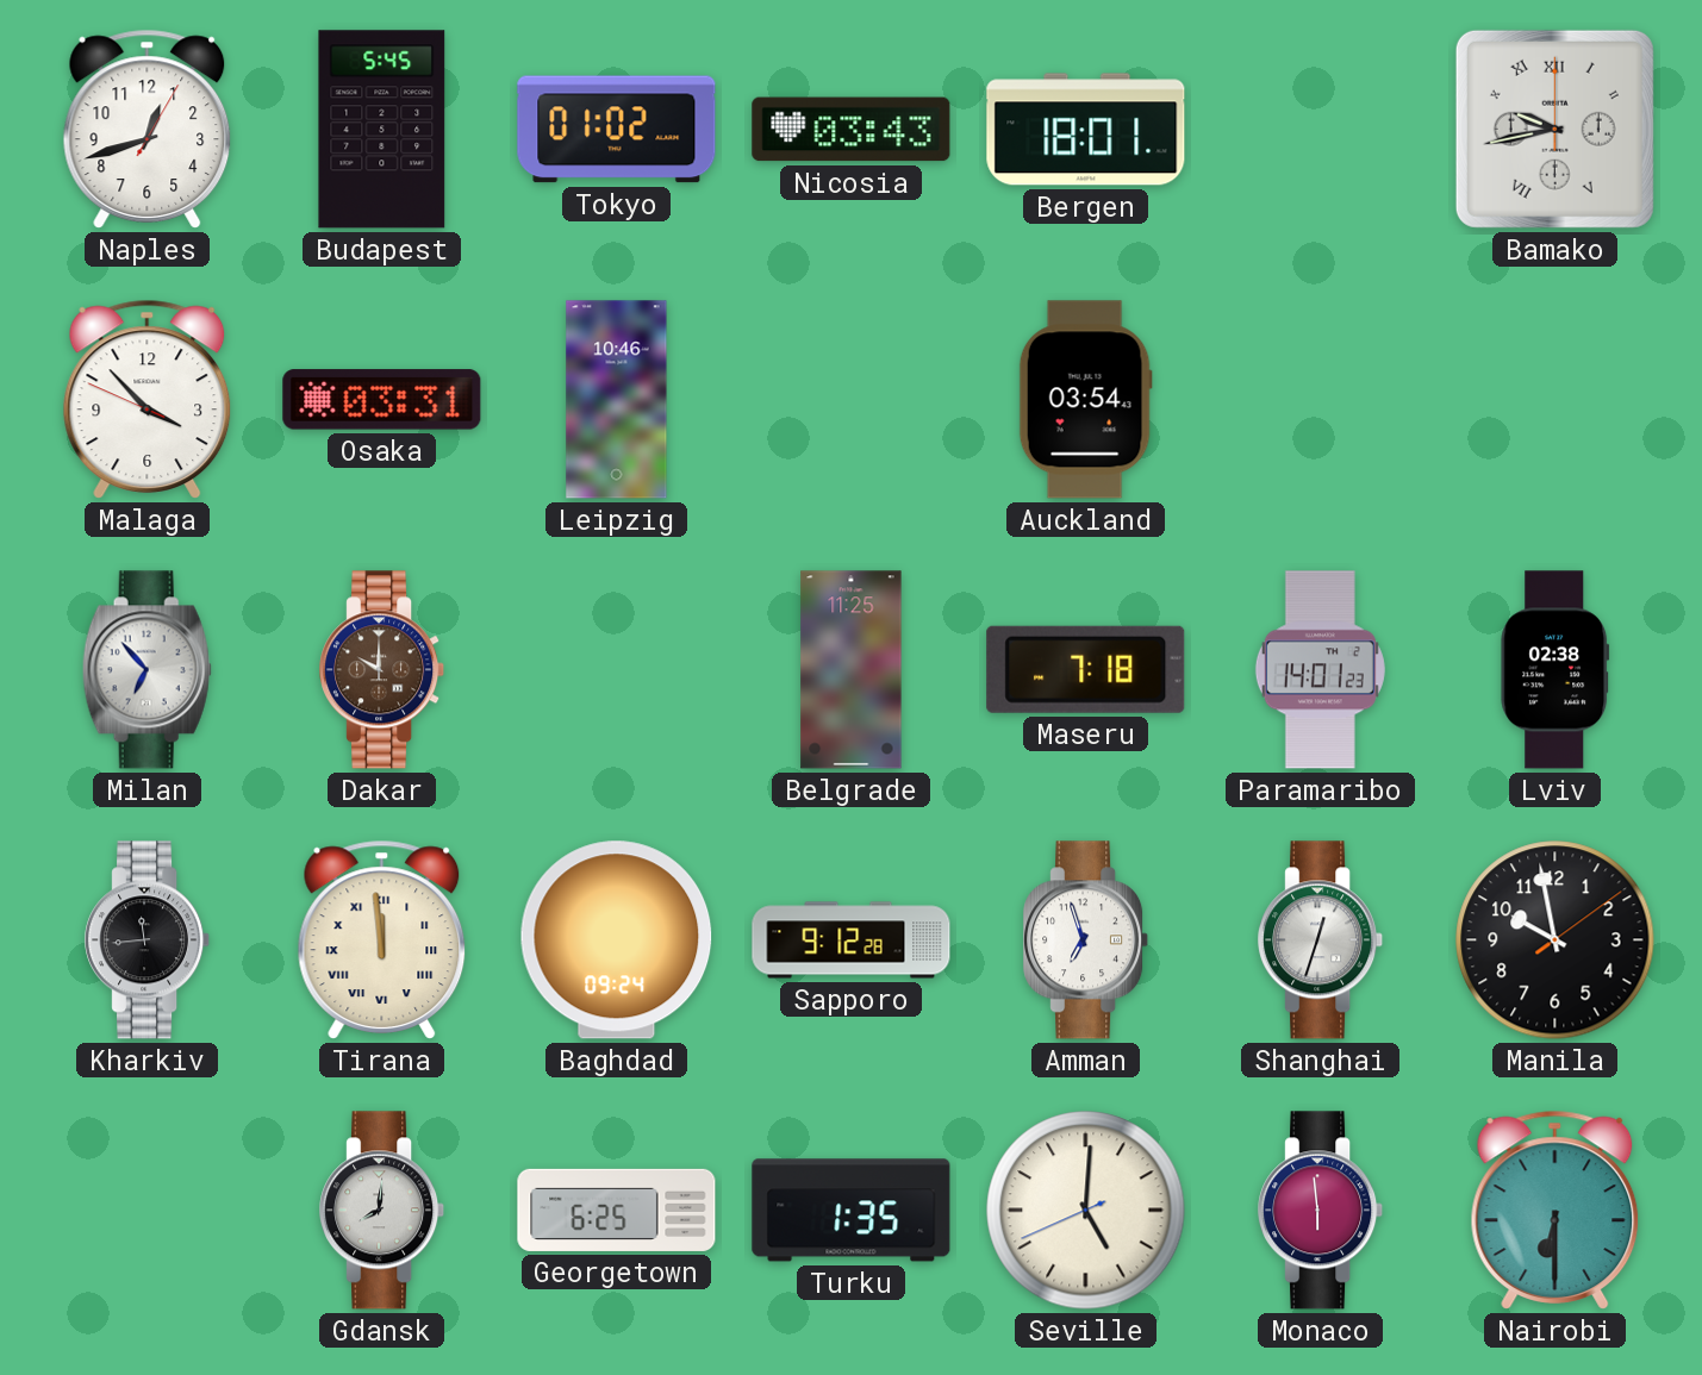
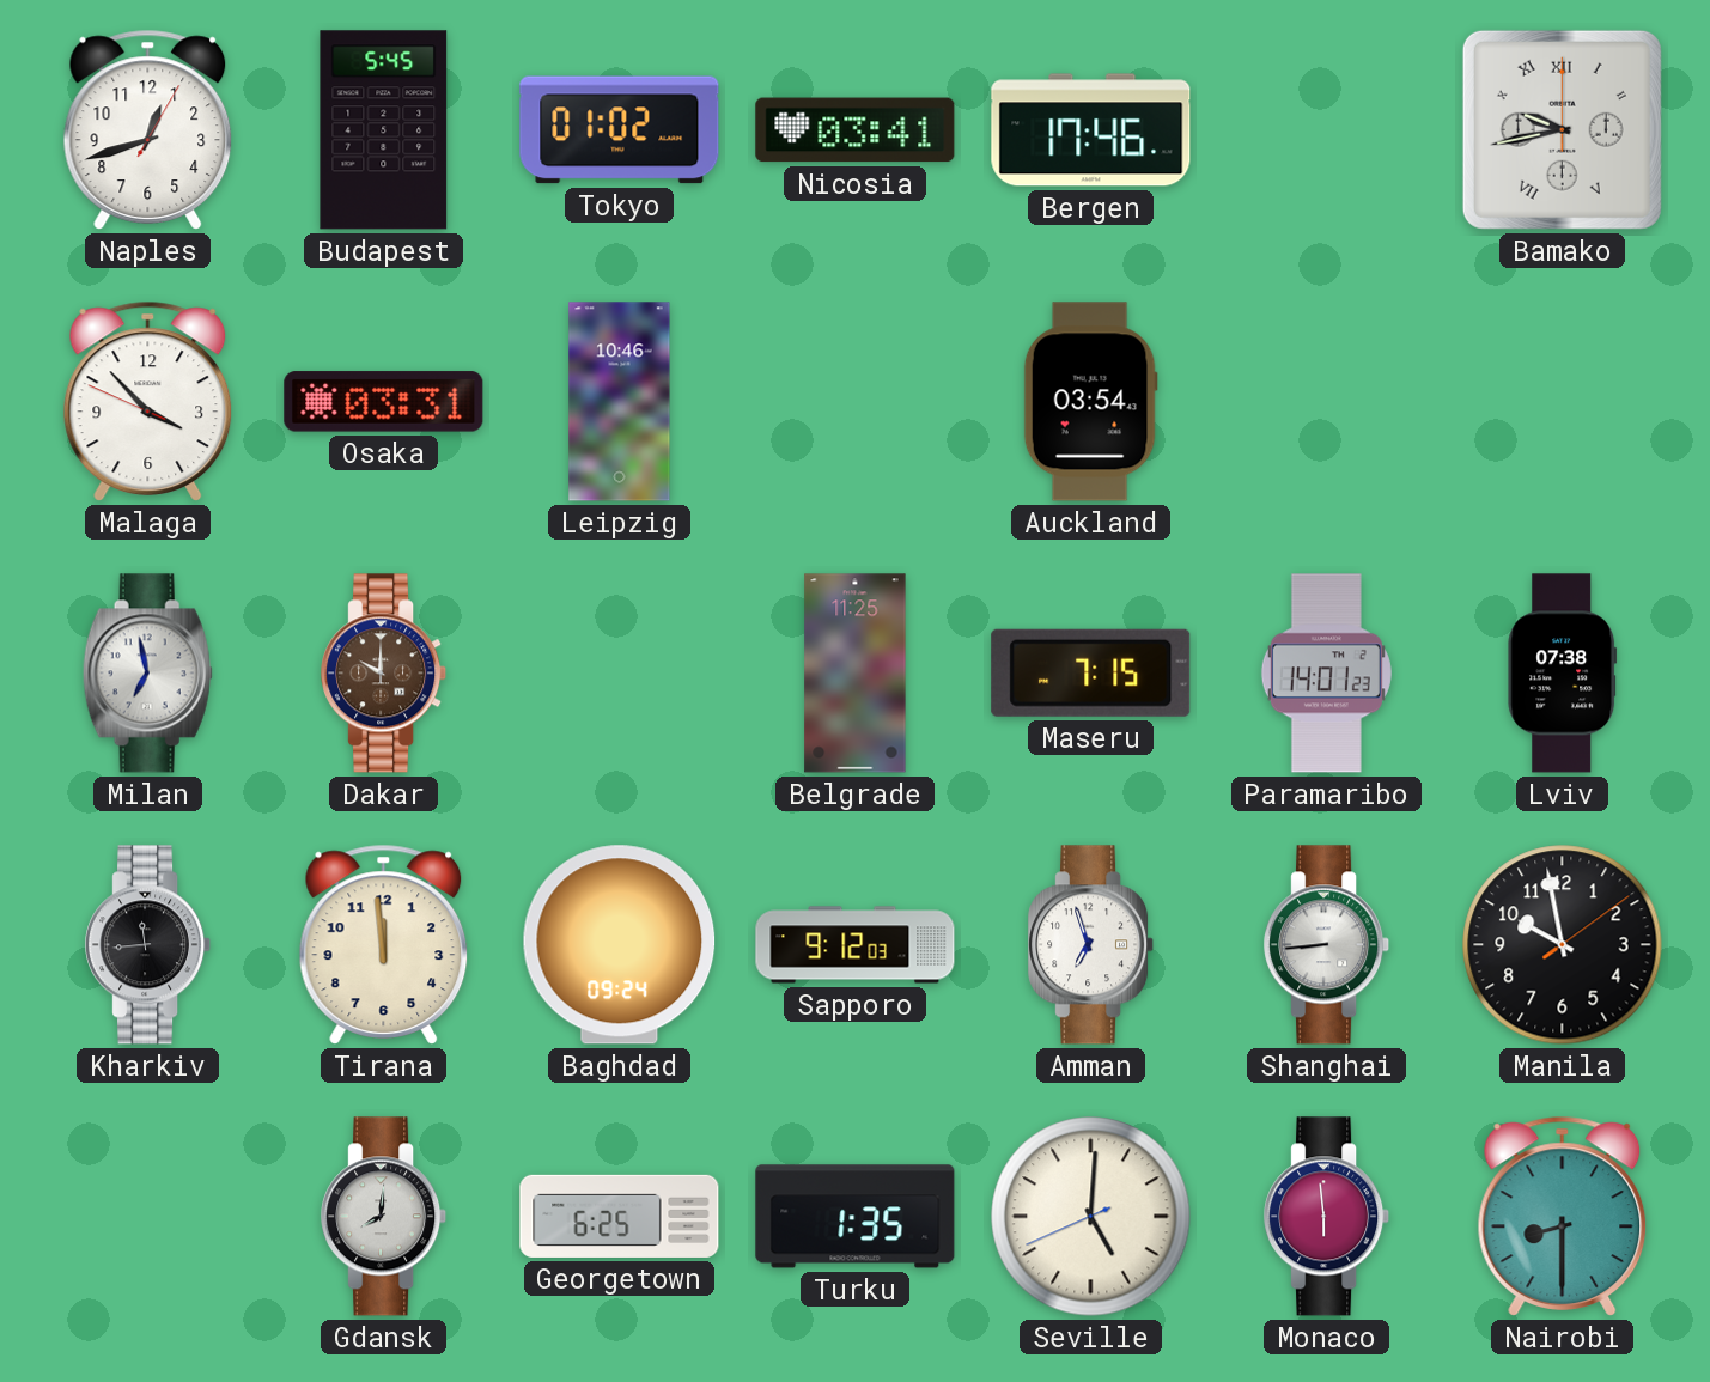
Nicosia: 03:43 -> 03:41 (856, 130)
Bergen: 18:01 -> 17:46 (1091, 130)
Milan: 6:53 -> 6:58 (147, 674)
Maseru: 7:18 -> 7:15 (1091, 672)
Lviv: 02:38 -> 07:38 (1563, 674)
Tirana numerals: Roman -> Arabic (384, 944)
Sapporo: 9:12:28 -> 9:12:03 (856, 945)
Shanghai: 12:33 -> 8:44 (1327, 945)
Nairobi: 6:30 -> 8:30 (1563, 1216)
